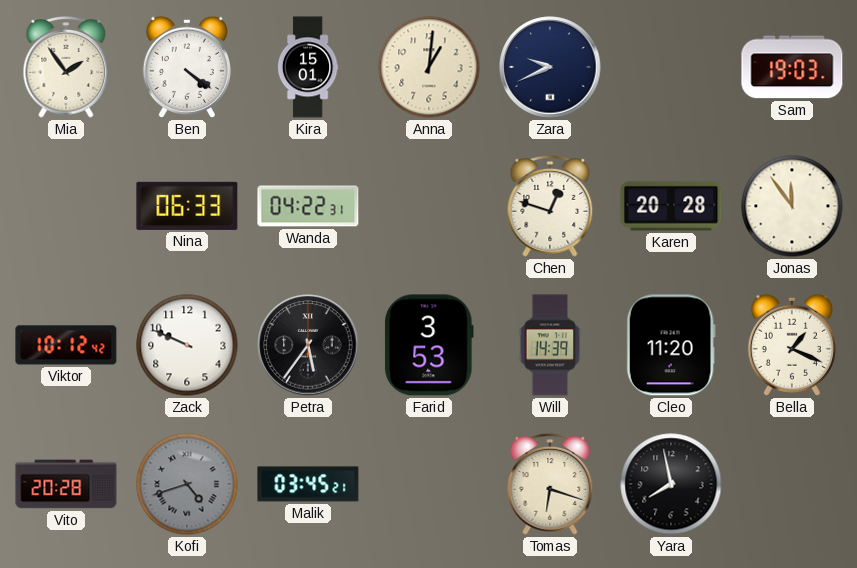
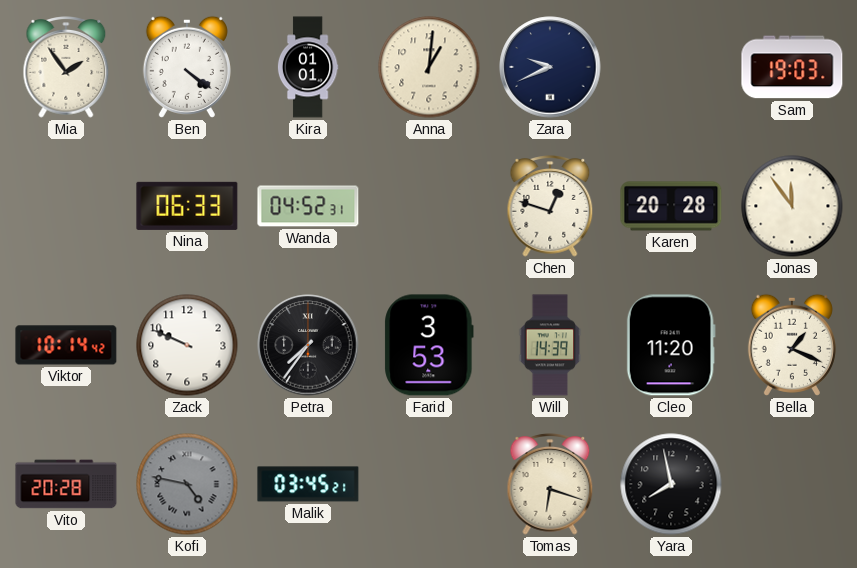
Kira: 15:01 -> 01:01 (308, 67)
Wanda: 04:22 -> 04:52 (308, 206)
Viktor: 10:12 -> 10:14 (66, 345)
Petra: 5:36 -> 7:36 (308, 345)
Kofi: 4:42 -> 4:47 (187, 484)
